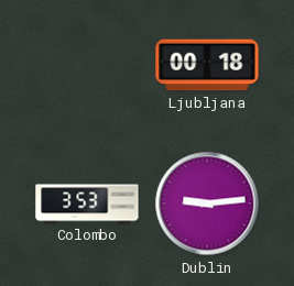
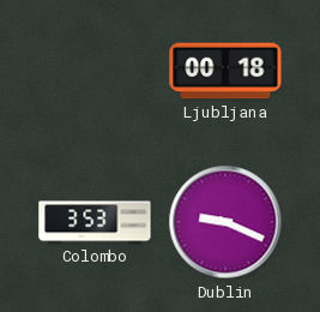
Dublin: 9:14 -> 9:19 (225, 222)
